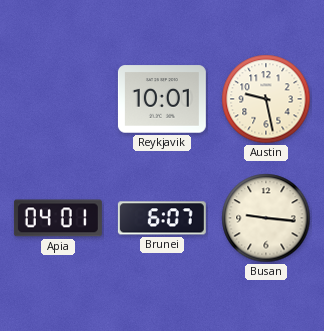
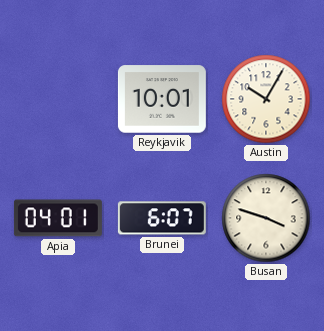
Austin: 9:28 -> 10:05 (266, 99)
Busan: 9:16 -> 3:48 (266, 218)
